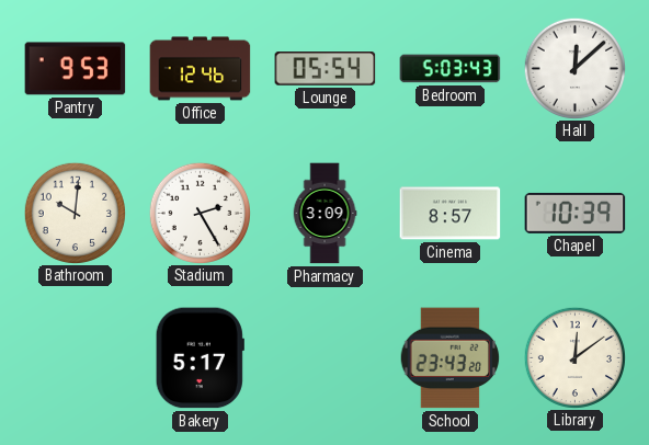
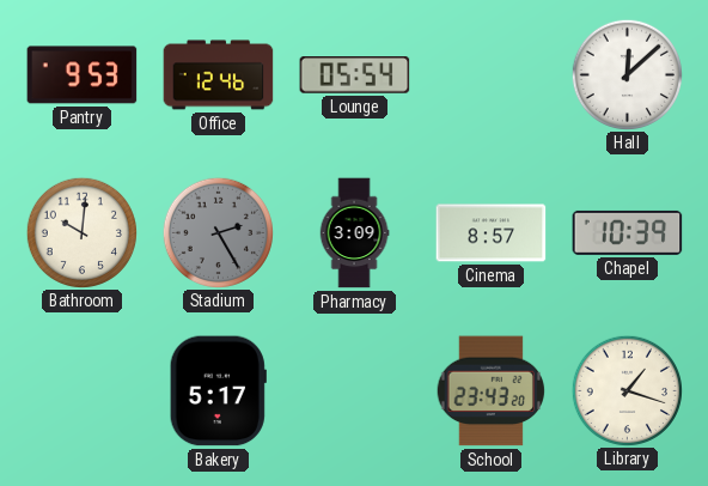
Bedroom: 5:03 -> none (451, 69)
Stadium dial: white -> grey (218, 232)
Library: 12:09 -> 1:18 (627, 390)
